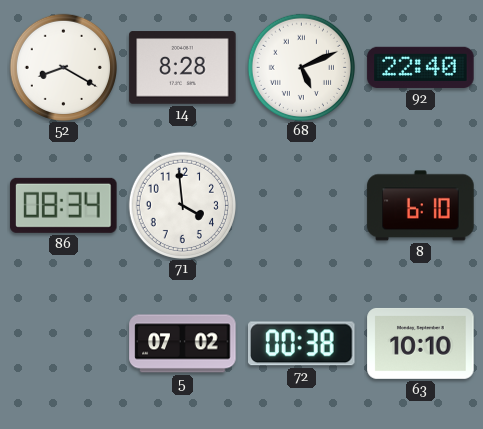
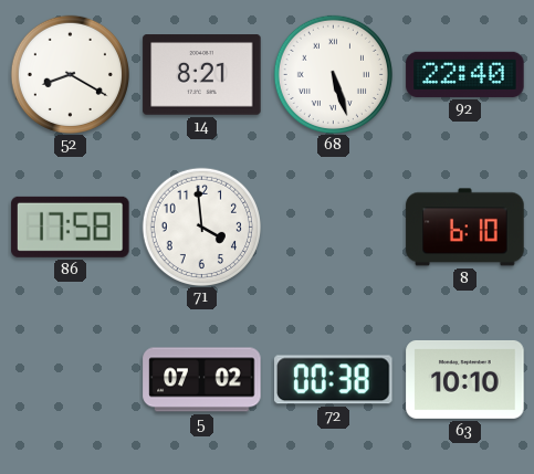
14: 8:28 -> 8:21 (202, 75)
68: 5:11 -> 5:27 (333, 74)
86: 08:34 -> 17:58 (71, 227)
